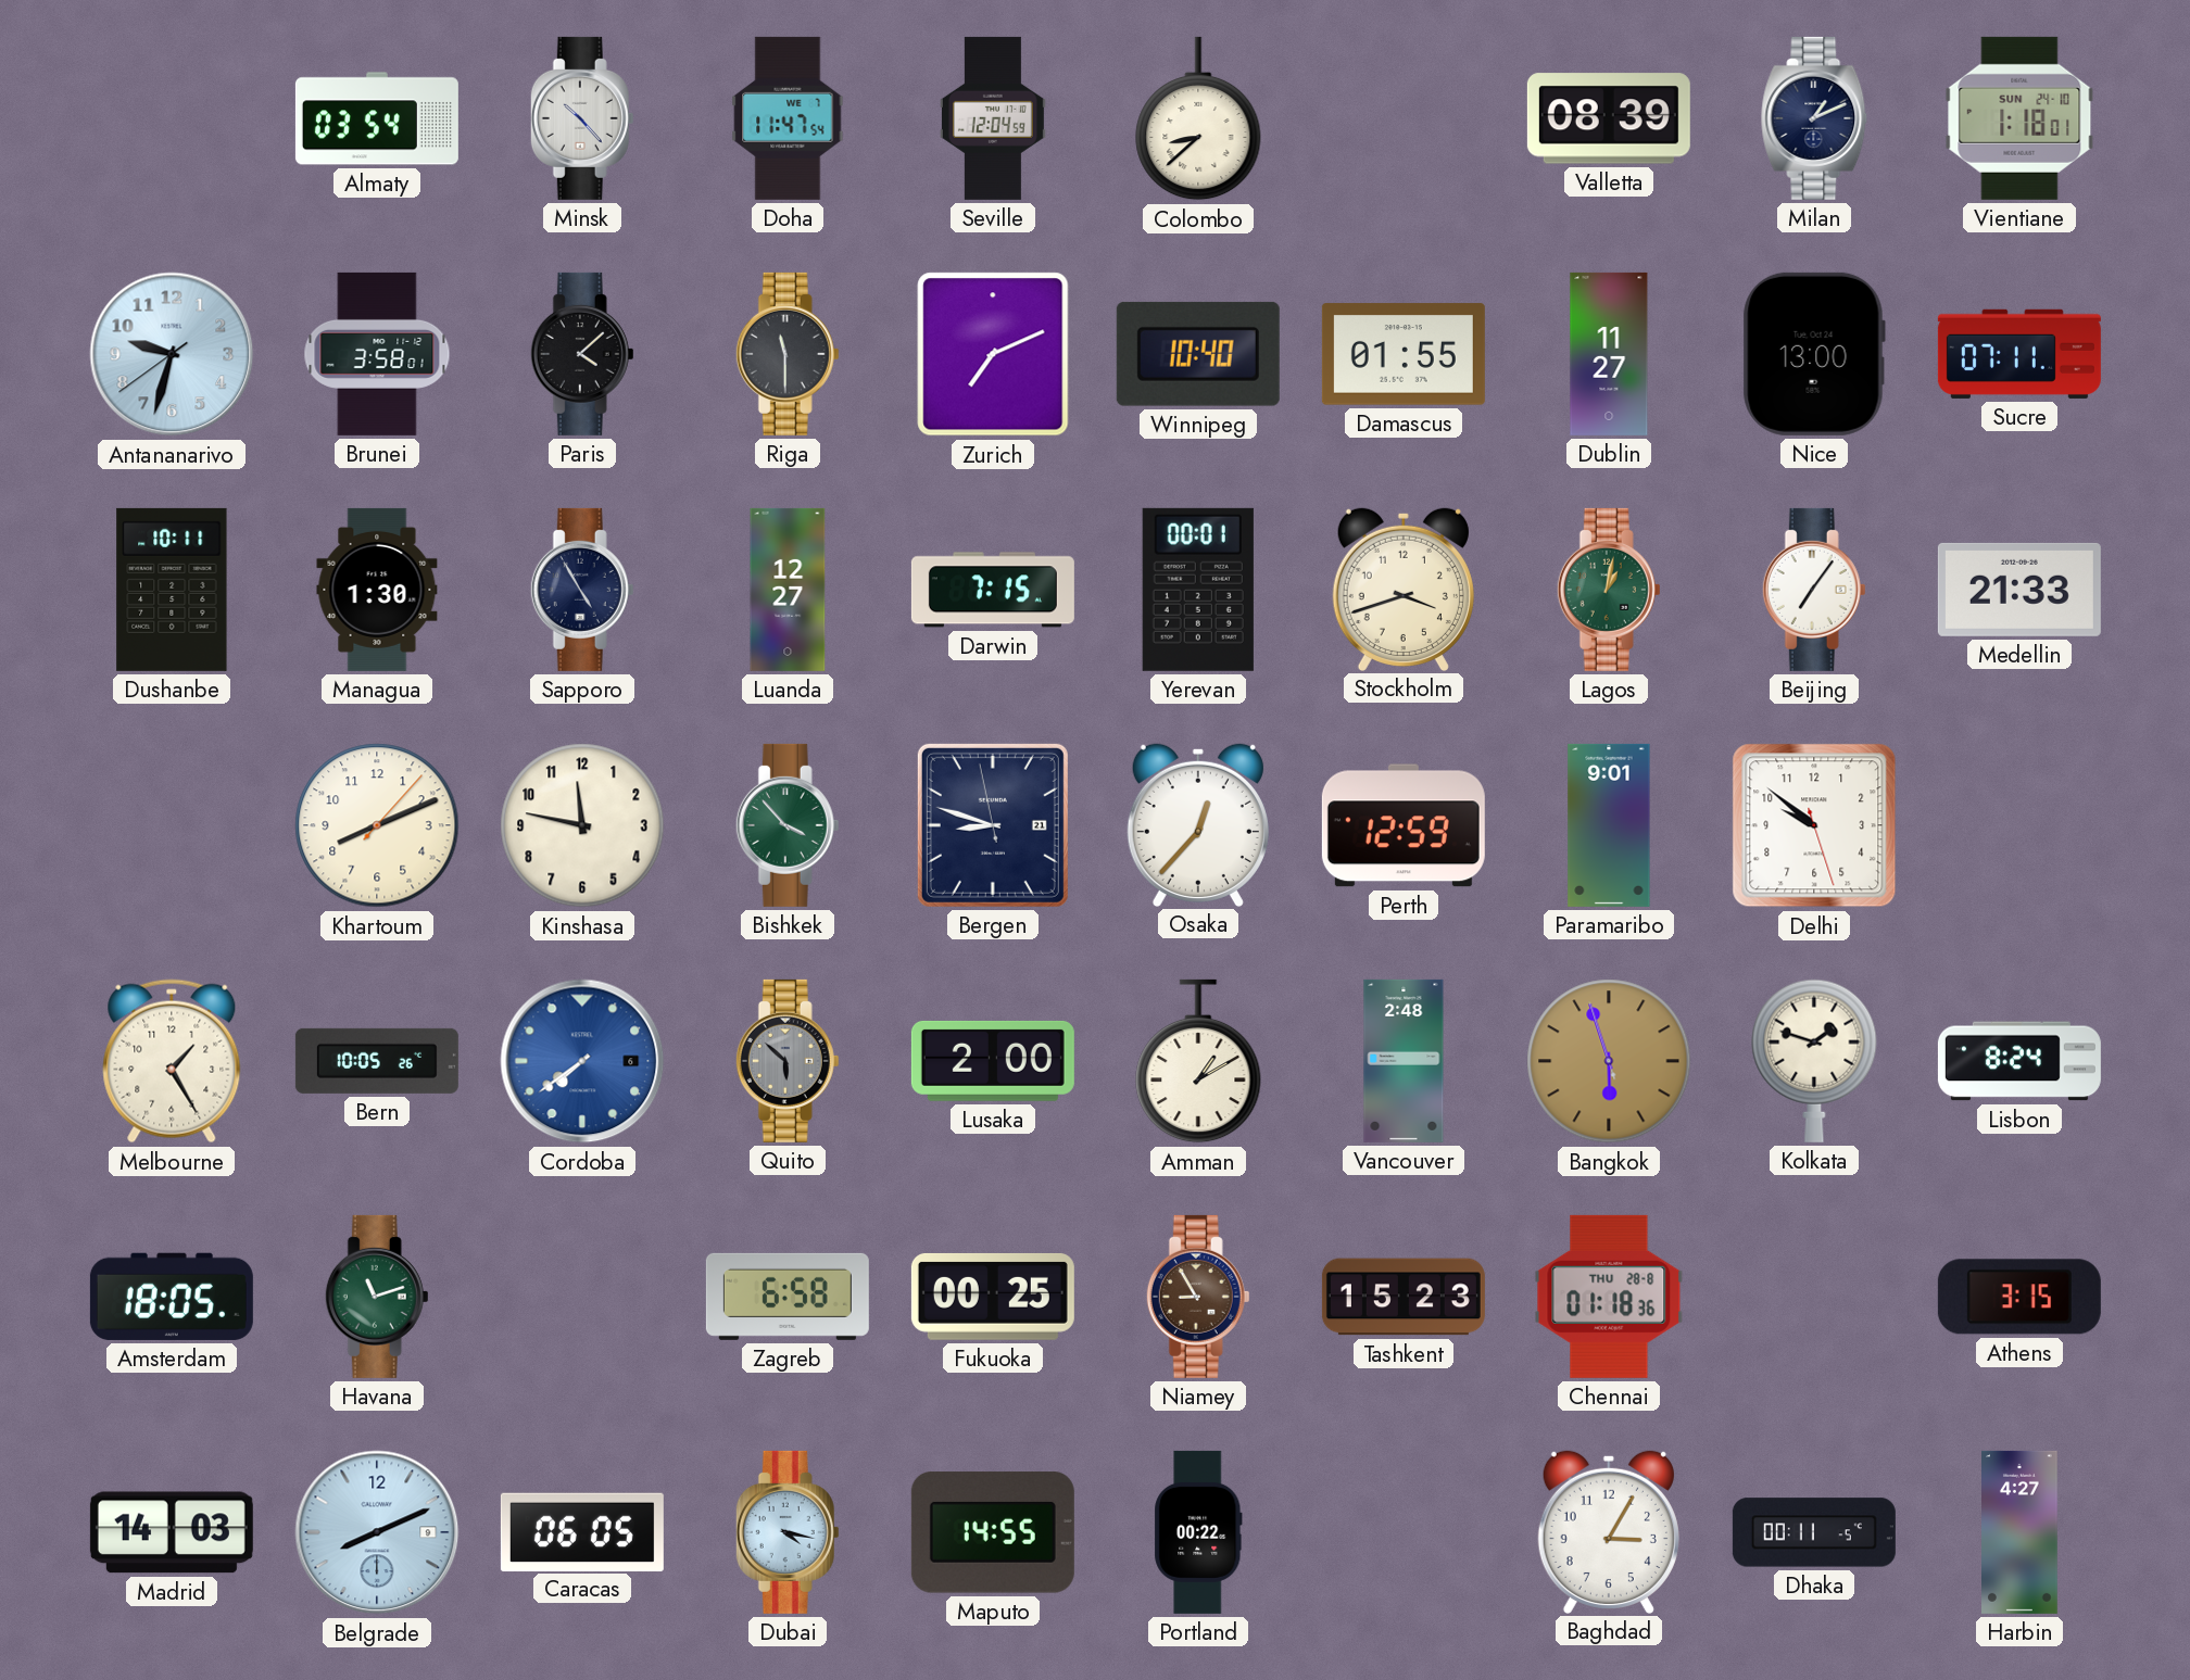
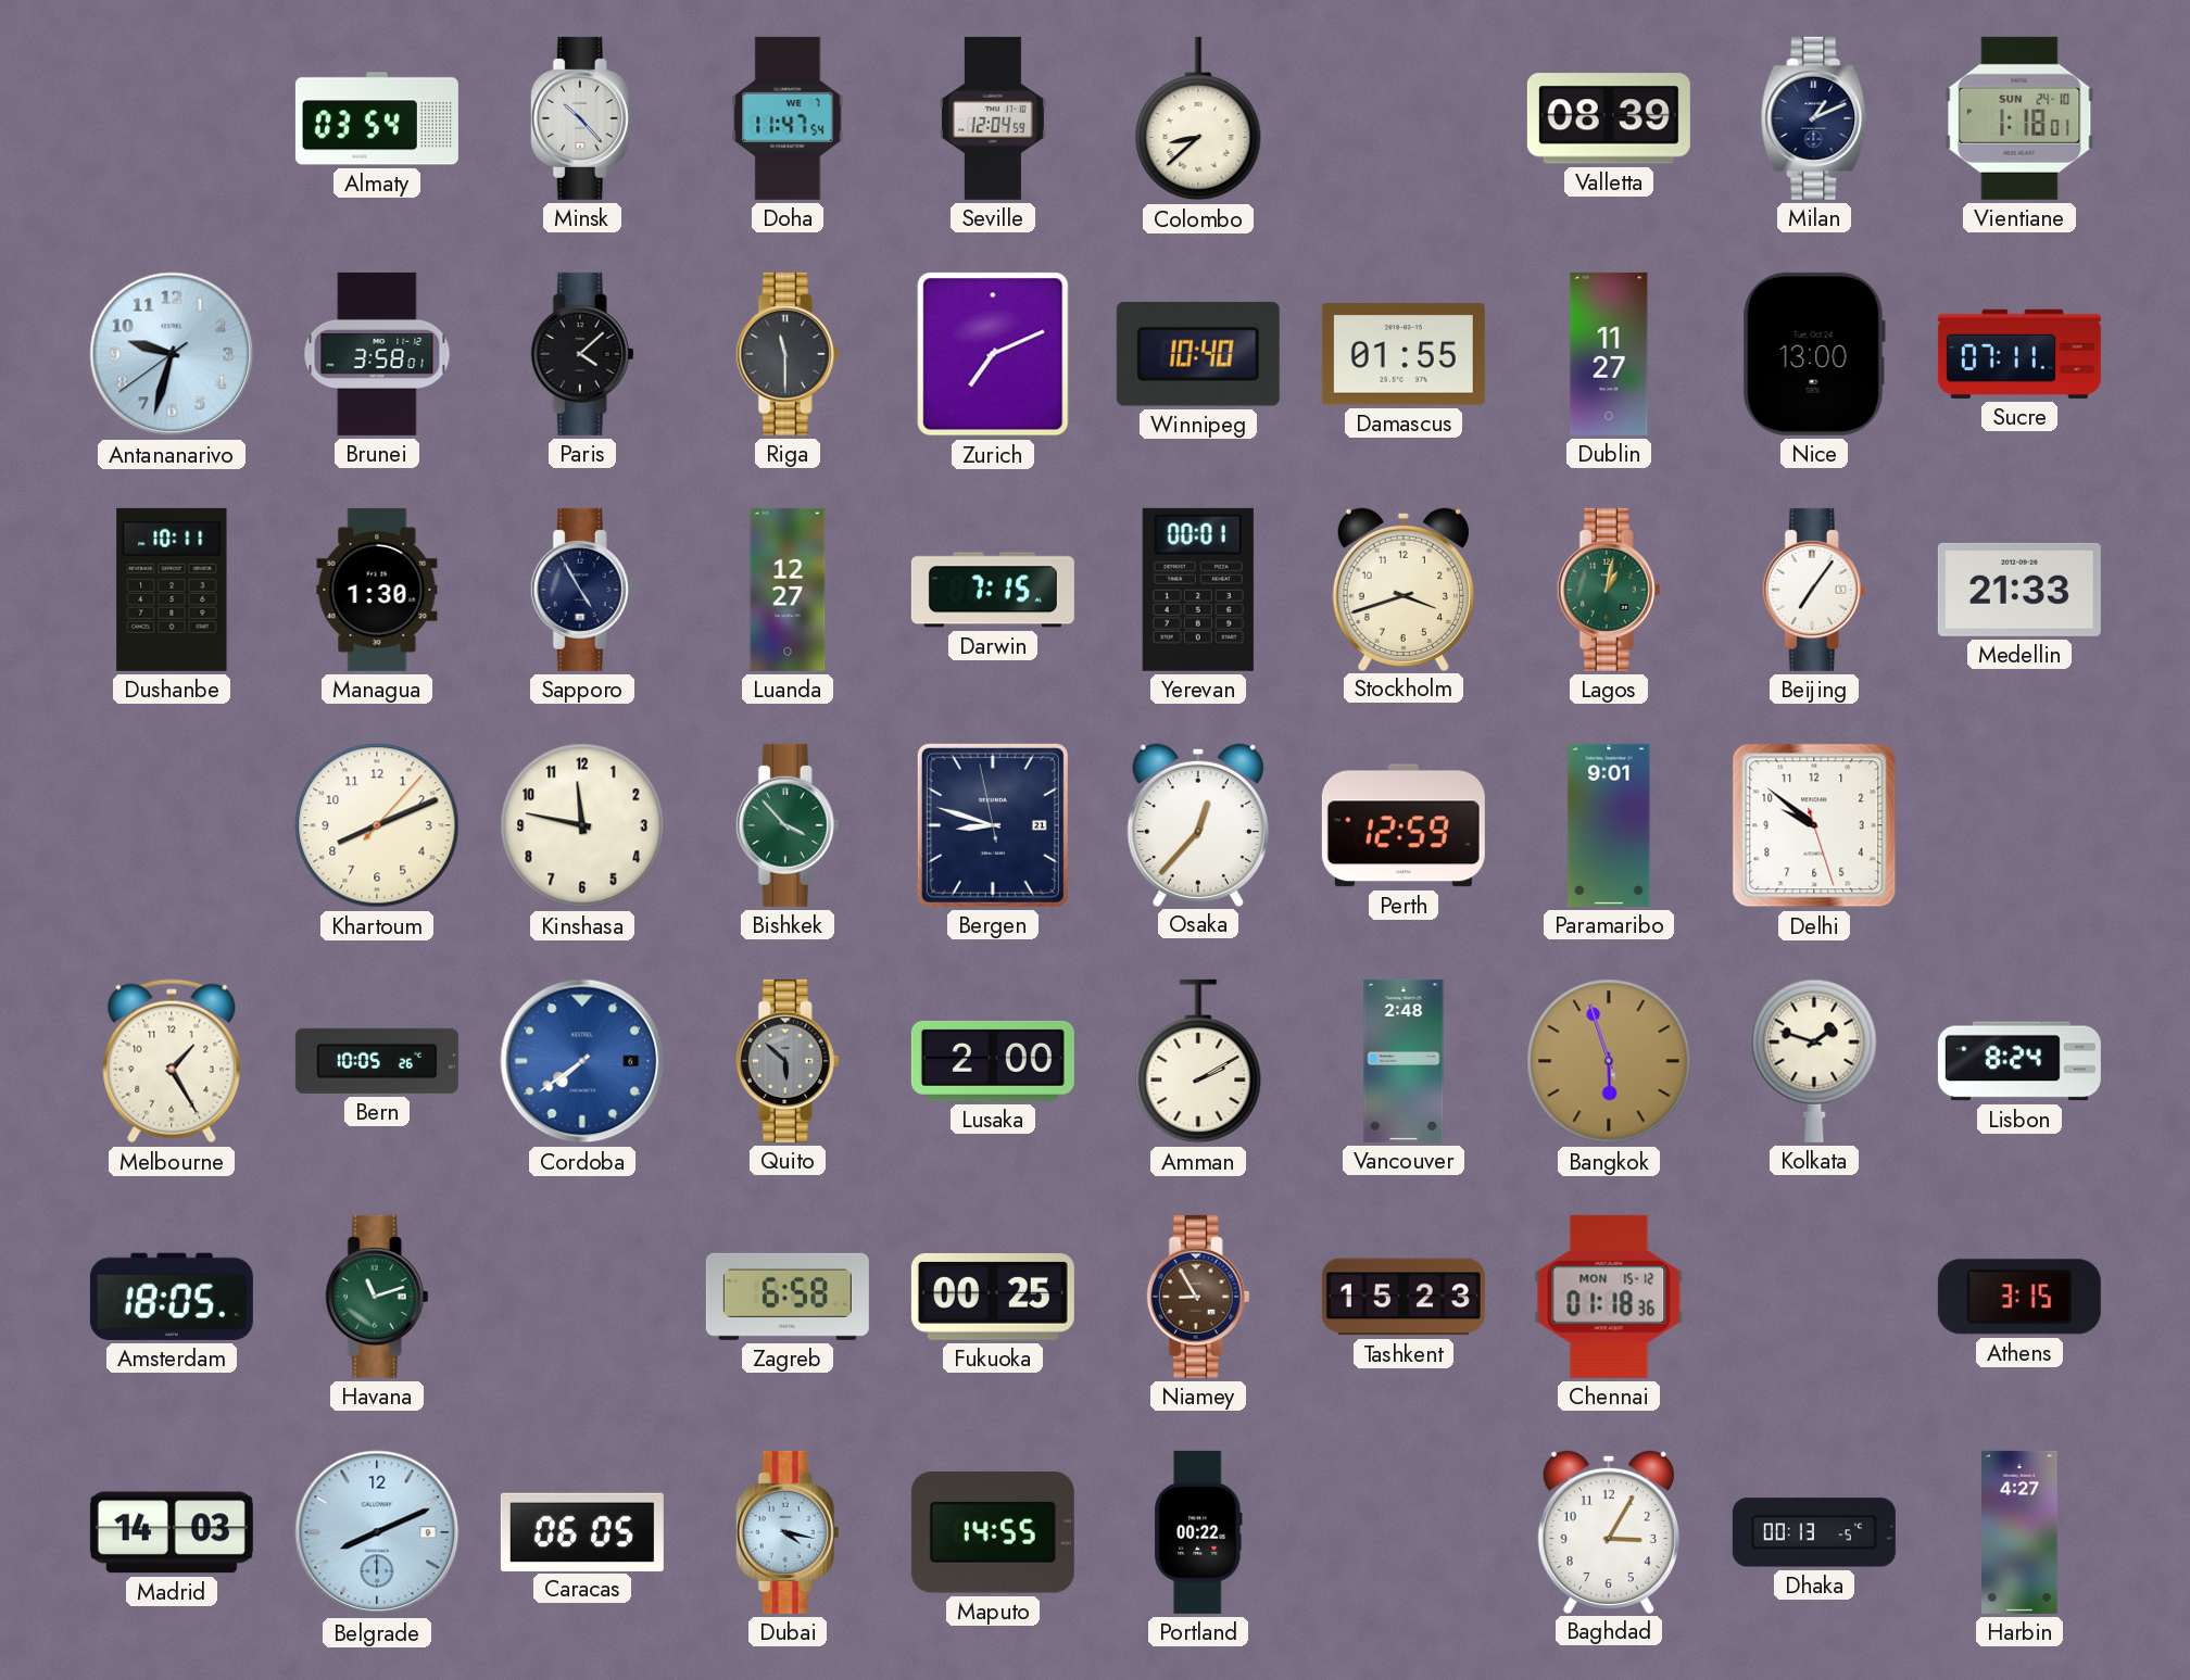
Amman: 1:10 -> 2:10 (1198, 1061)
Chennai date: THU 28-8 -> MON 15-12 (1609, 1297)
Dhaka: 00:11 -> 00:13 (1814, 1532)
